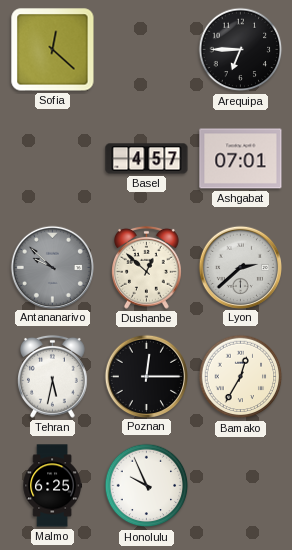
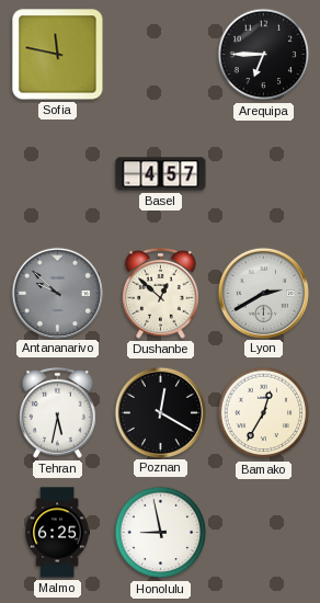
Sofia: 12:22 -> 11:47 (58, 55)
Ashgabat: 07:01 -> none (241, 159)
Lyon: 2:38 -> 2:40 (263, 293)
Poznan: 12:15 -> 12:20 (160, 412)
Honolulu: 9:56 -> 8:58 (161, 533)
